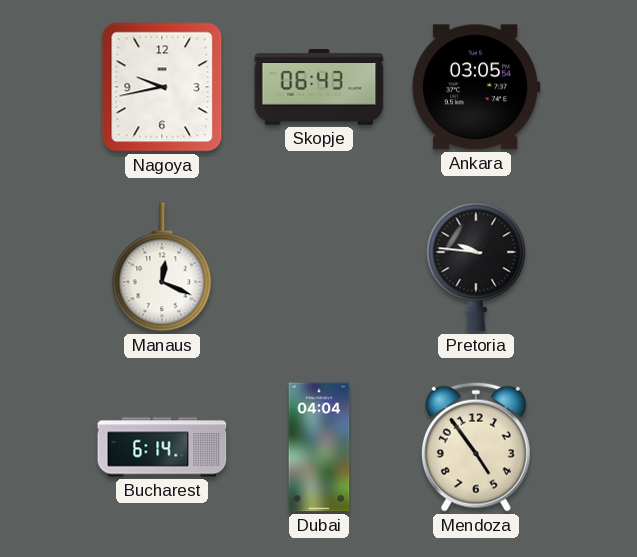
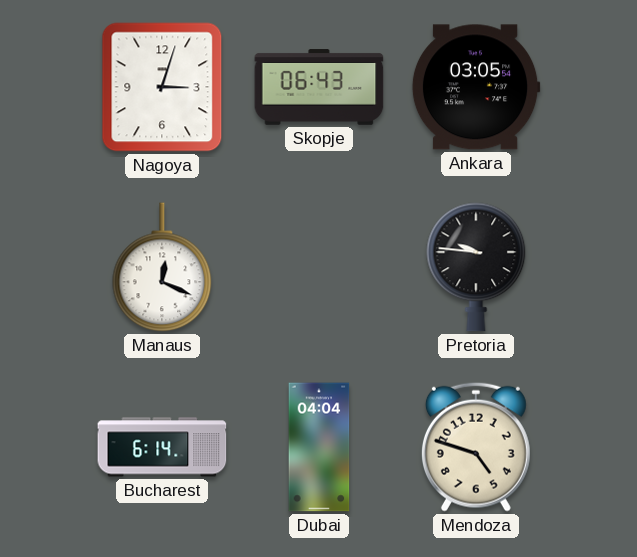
Nagoya: 9:43 -> 3:03 (162, 87)
Mendoza: 4:54 -> 4:48 (476, 447)
